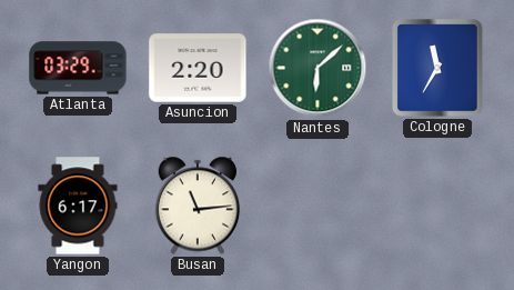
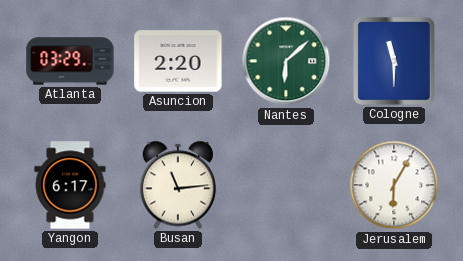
Cologne: 11:35 -> 11:30 (394, 61)
Jerusalem: none -> 6:05 (394, 185)
